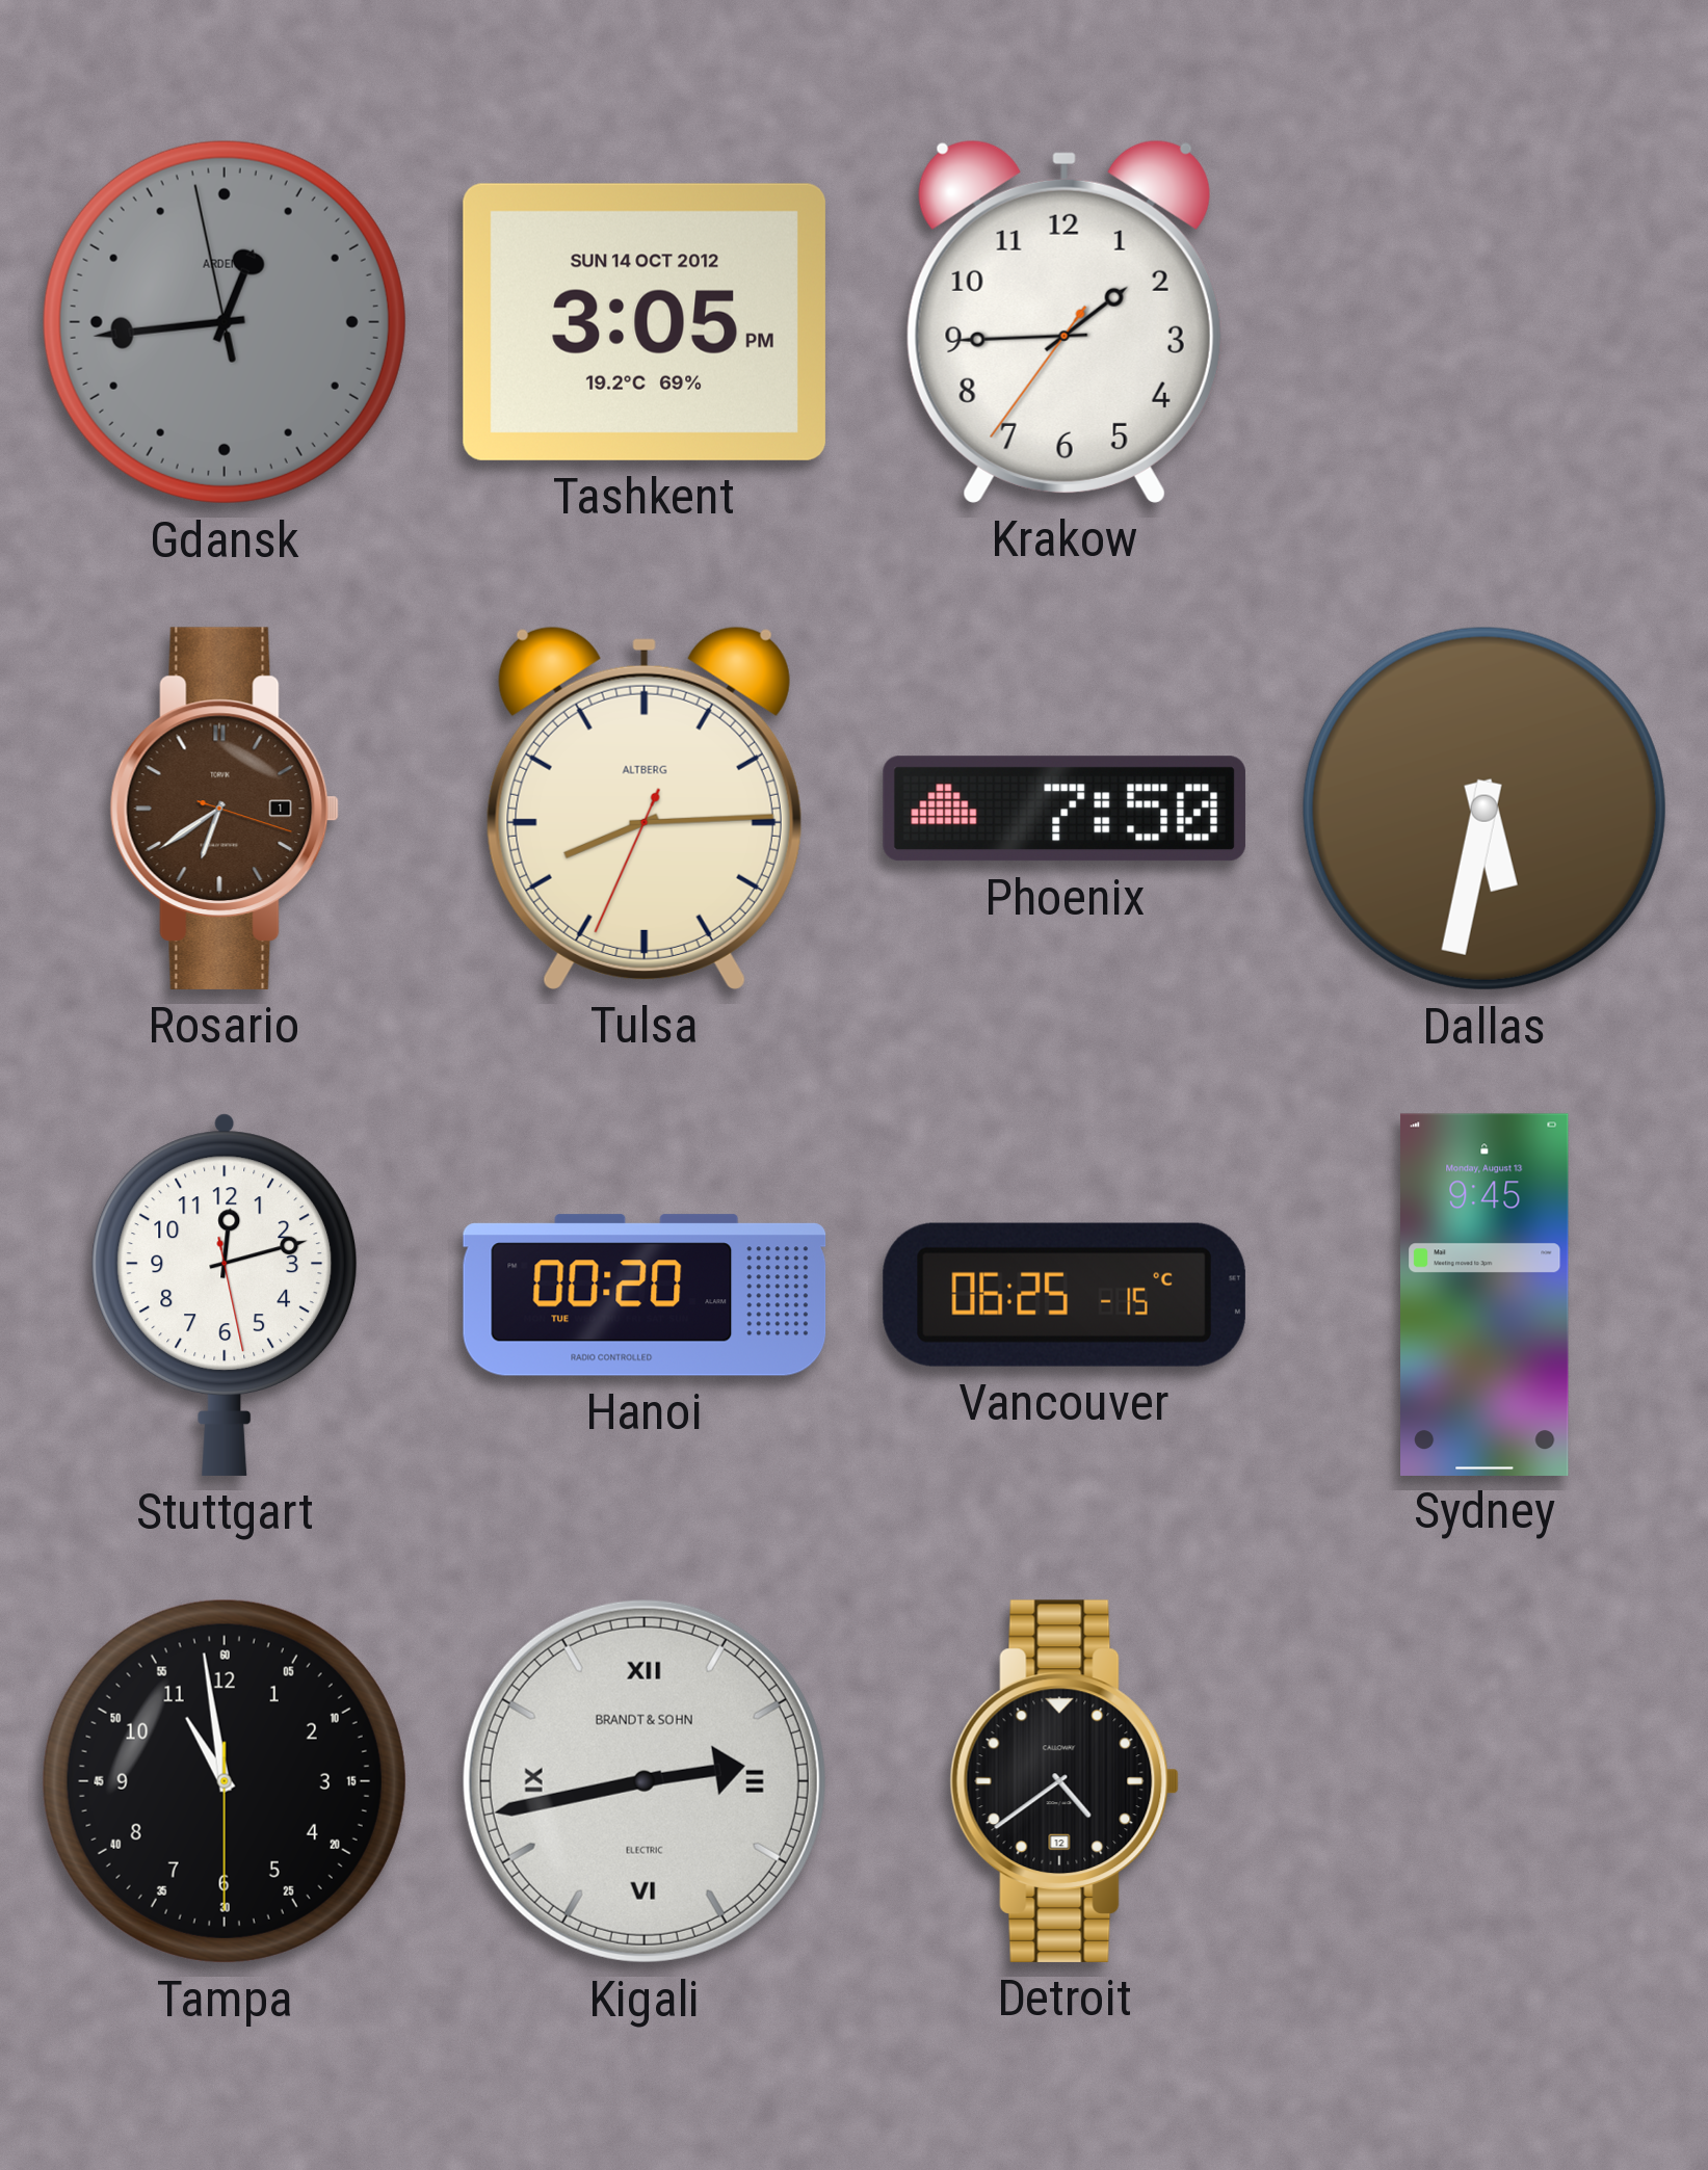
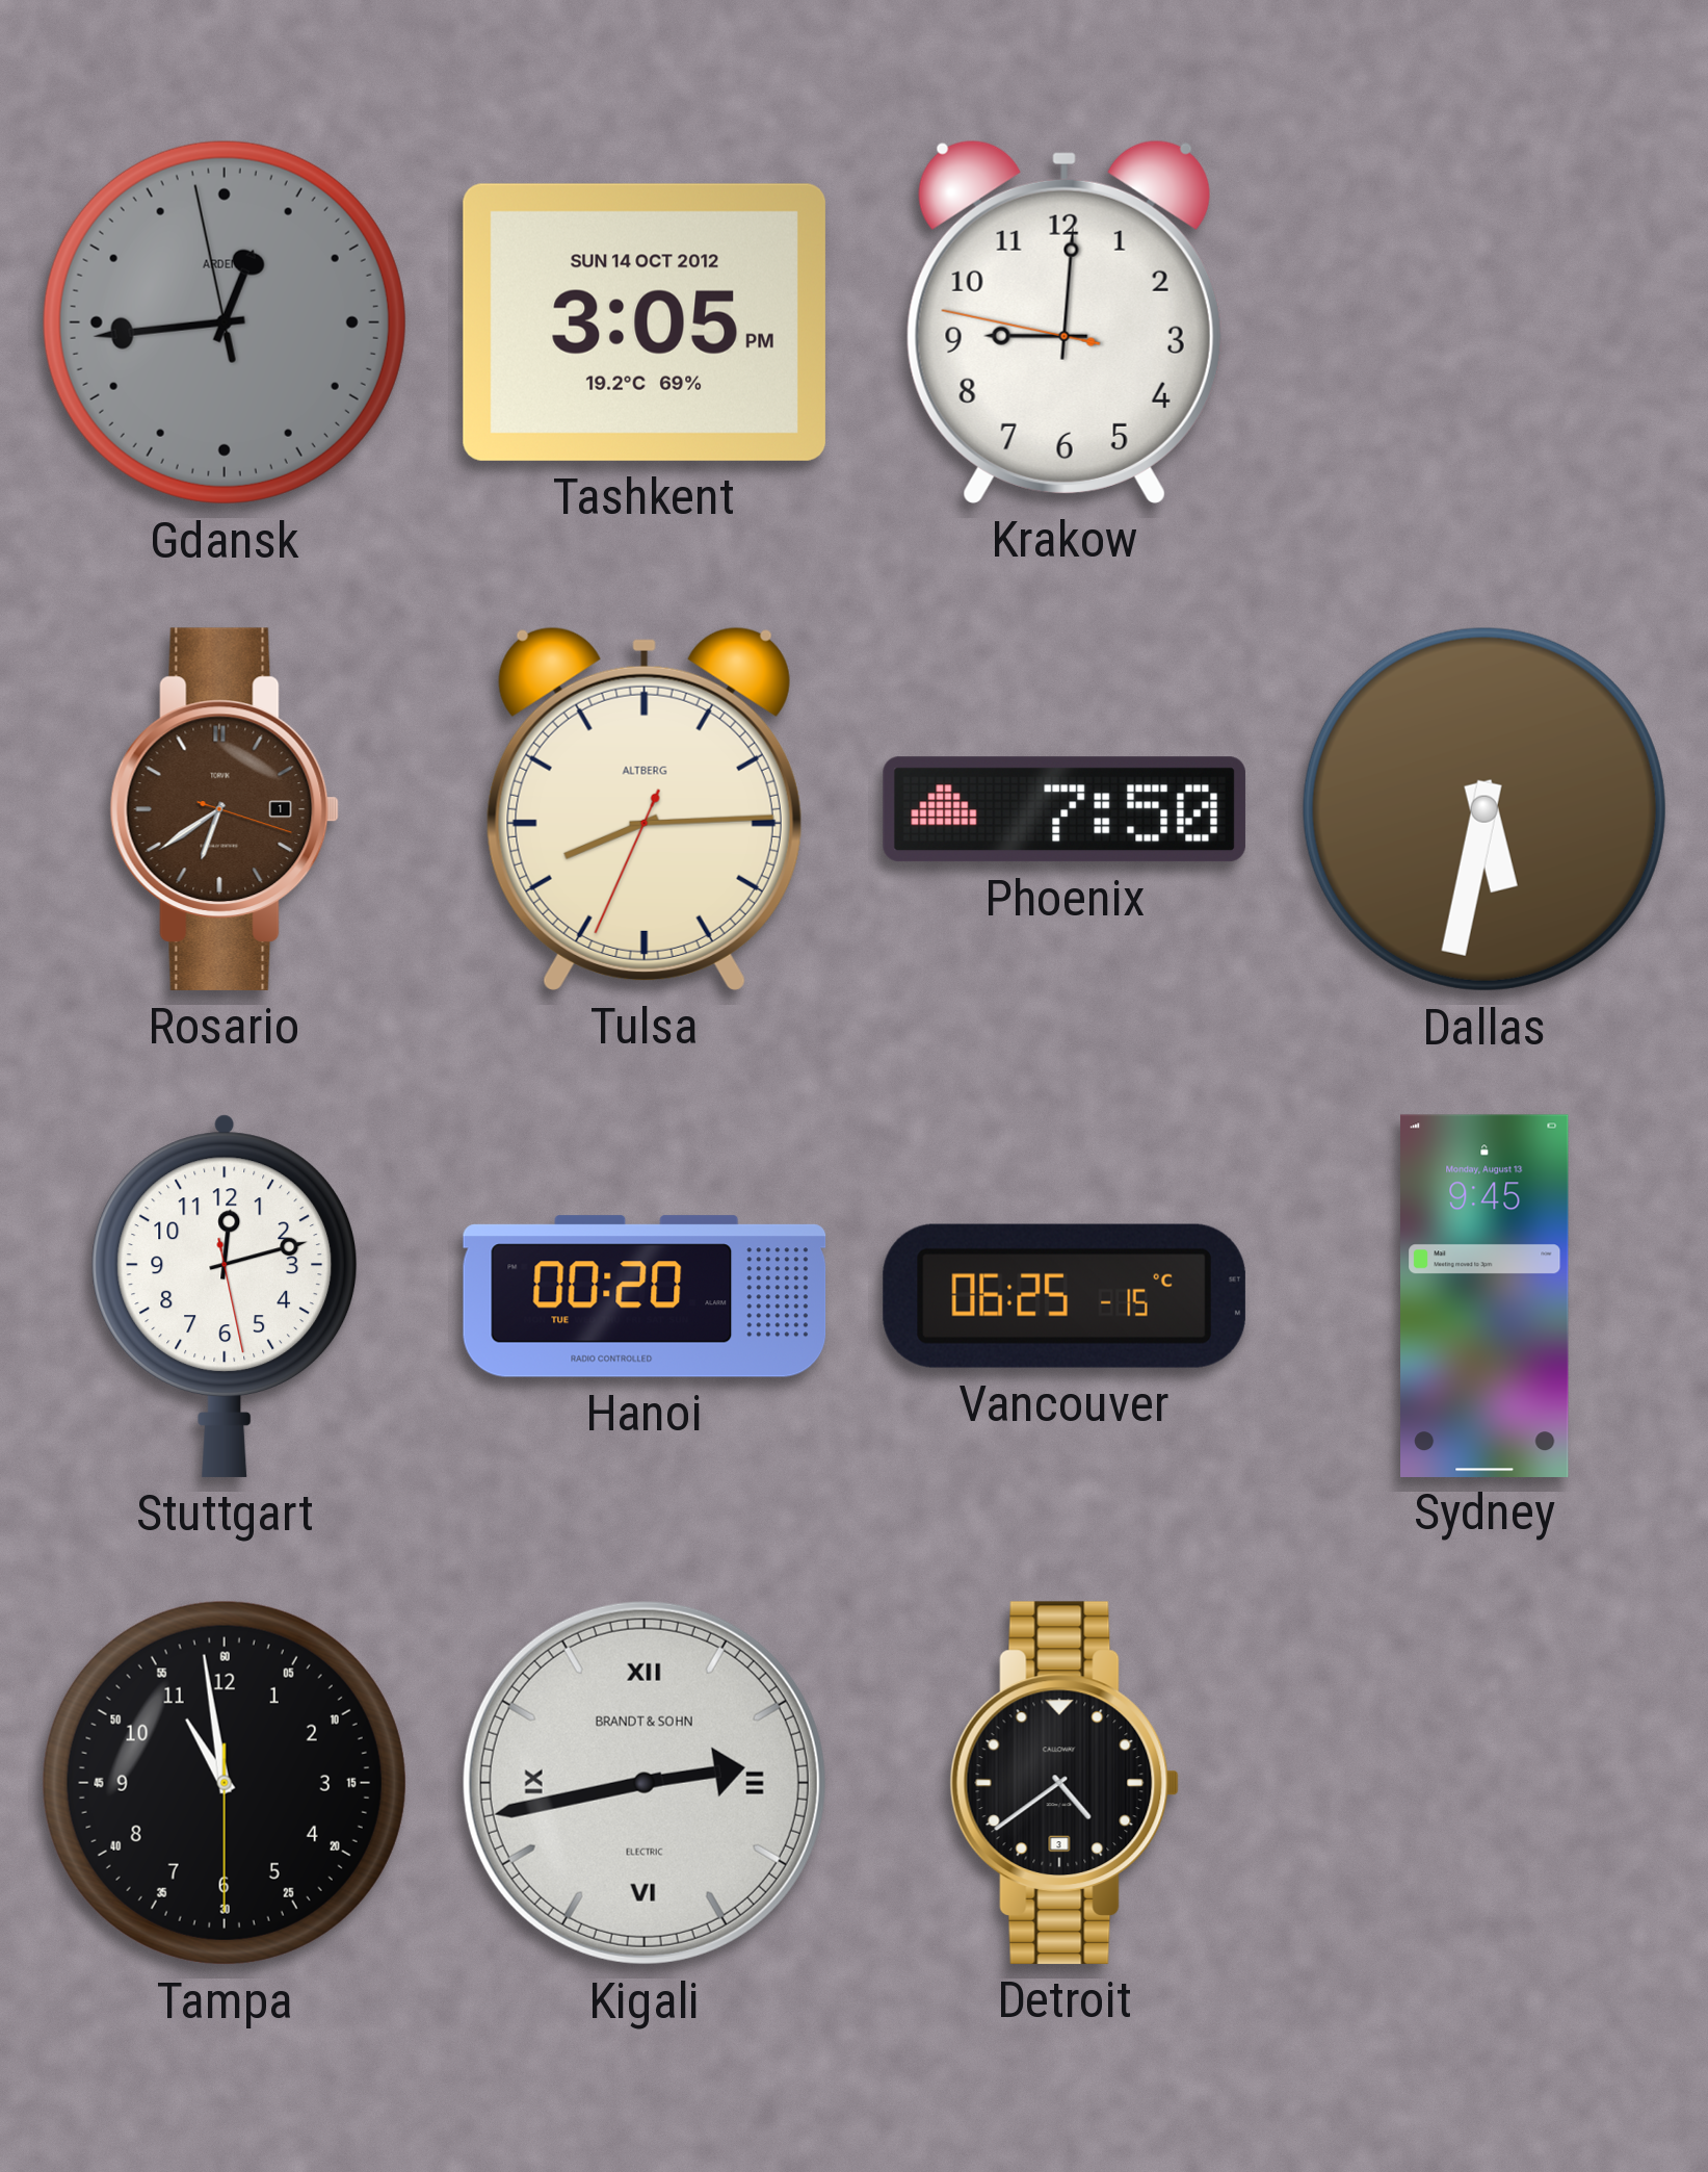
Krakow: 1:44 -> 9:00 (1065, 321)
Detroit date: 12 -> 3 (1065, 1783)
